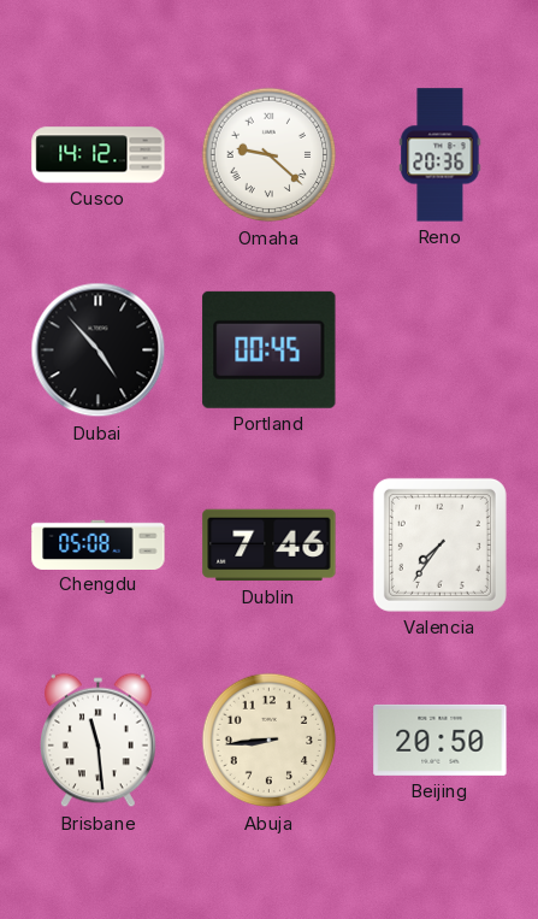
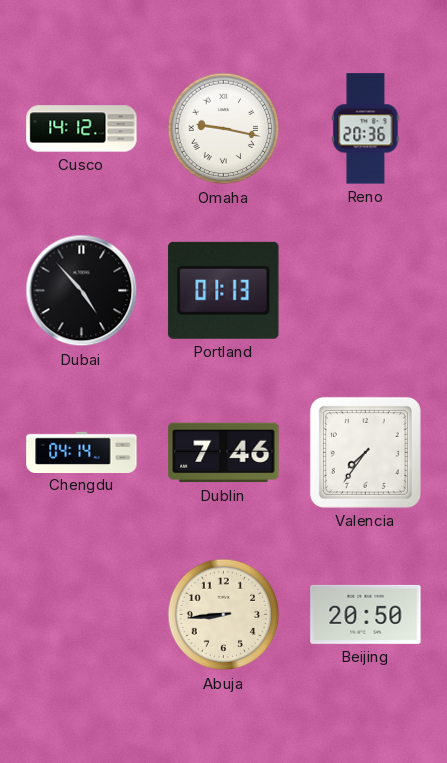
Omaha: 9:22 -> 9:17 (224, 129)
Portland: 00:45 -> 01:13 (224, 290)
Chengdu: 05:08 -> 04:14 (82, 452)
Brisbane: 11:29 -> none (99, 741)
